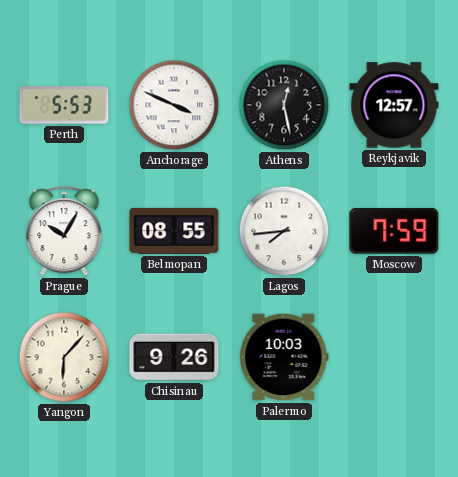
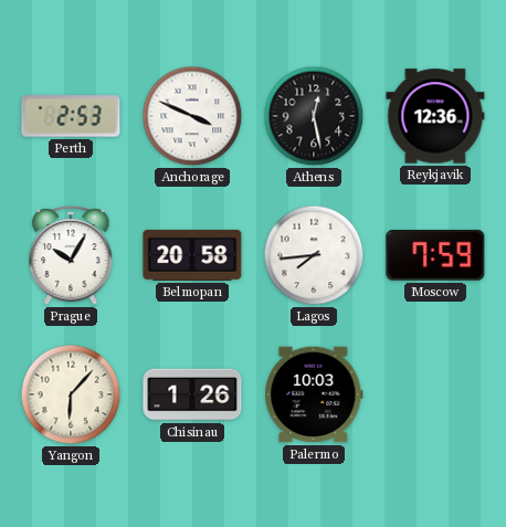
Perth: 5:53 -> 2:53 (71, 116)
Reykjavik: 12:57 -> 12:36 (435, 116)
Belmopan: 08:55 -> 20:58 (192, 255)
Chisinau: 9:26 -> 1:26 (192, 394)
